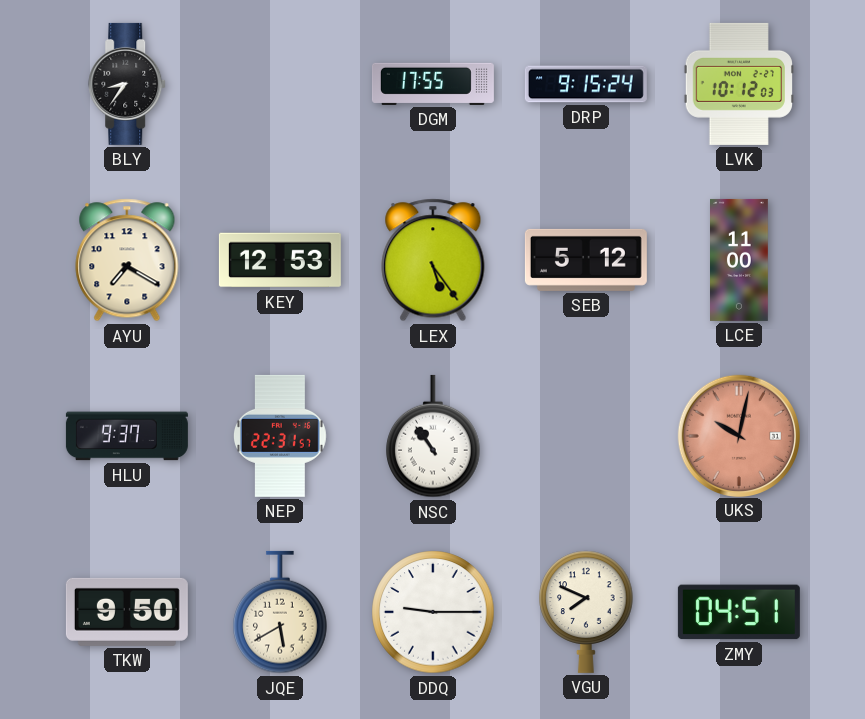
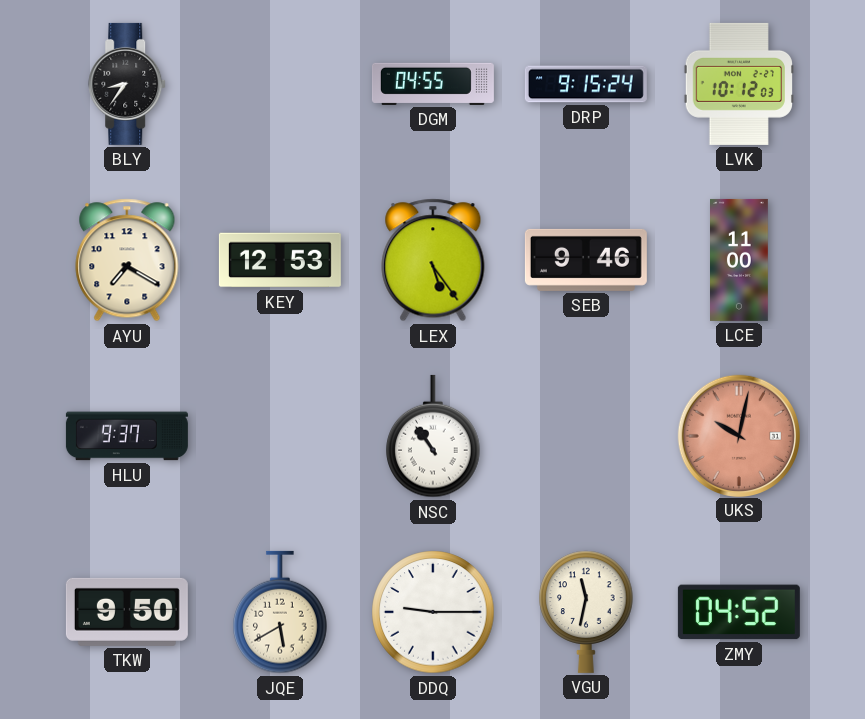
DGM: 17:55 -> 04:55 (433, 84)
SEB: 5:12 -> 9:46 (586, 260)
NEP: 22:31 -> none (280, 436)
VGU: 7:49 -> 11:32 (586, 612)
ZMY: 04:51 -> 04:52 (739, 612)
